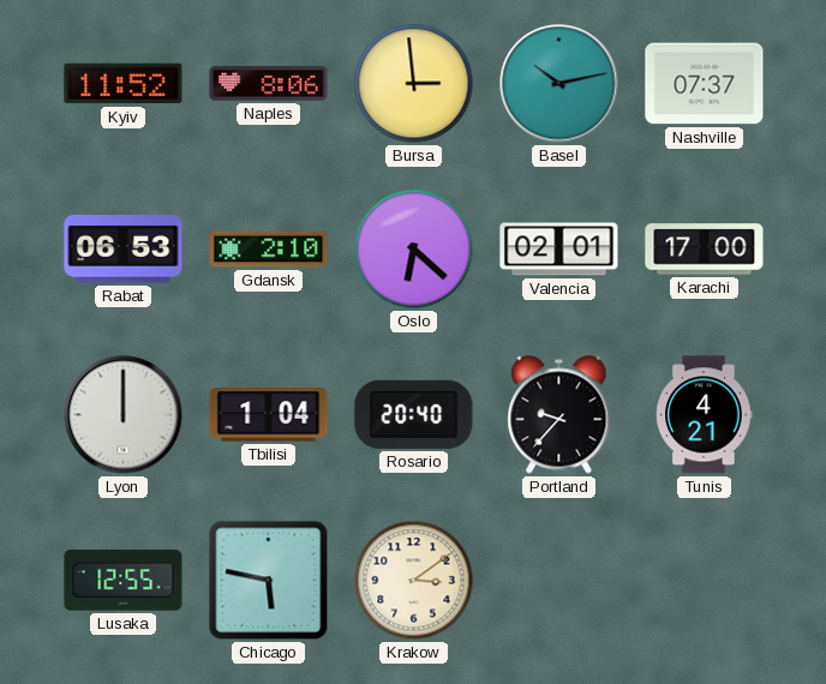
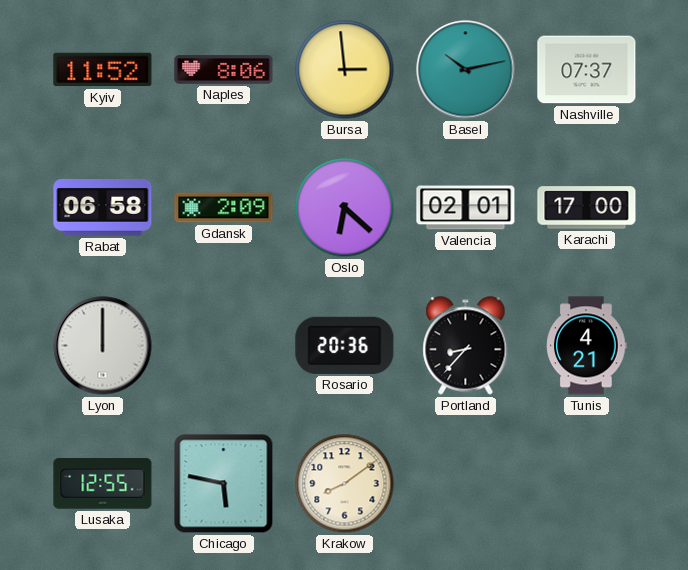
Rabat: 06:53 -> 06:58 (103, 208)
Gdansk: 2:10 -> 2:09 (224, 208)
Tbilisi: 1:04 -> none (269, 415)
Rosario: 20:40 -> 20:36 (345, 345)
Portland: 9:37 -> 8:37 (466, 346)
Krakow: 3:09 -> 8:09 (345, 484)
